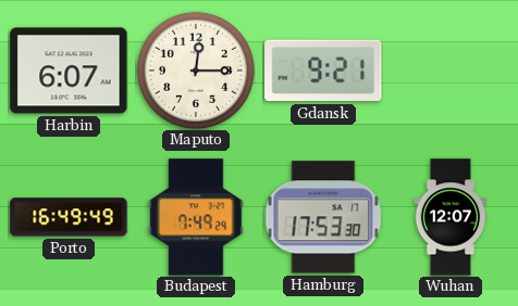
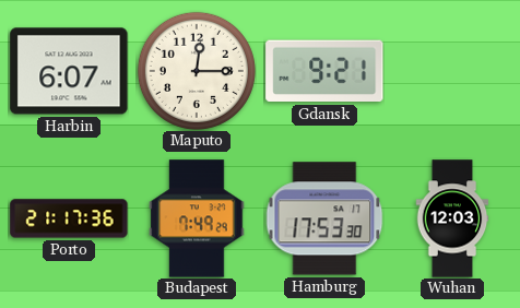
Porto: 16:49 -> 21:17 (69, 218)
Wuhan: 12:07 -> 12:03 (452, 218)
